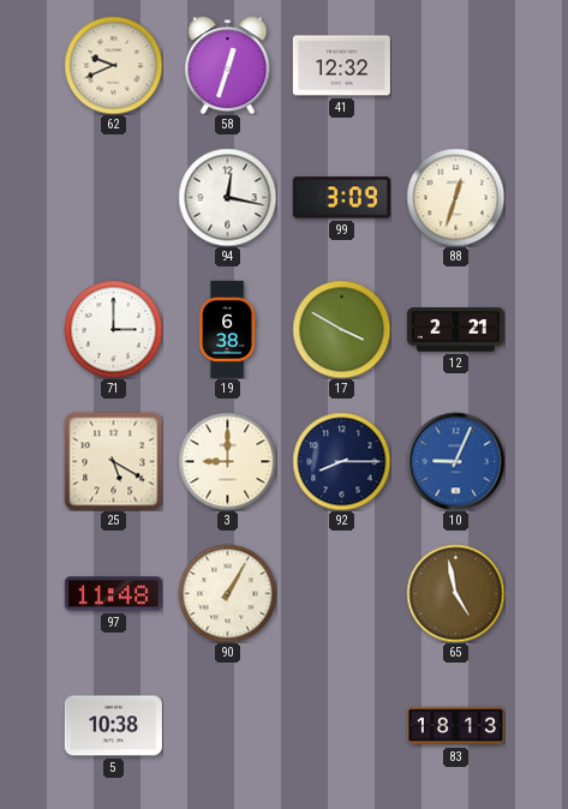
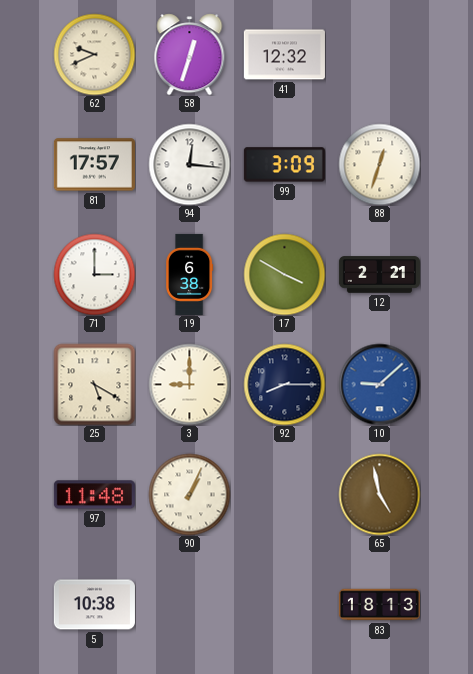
81: none -> 17:57 (94, 165)
94: 12:17 -> 12:16 (189, 164)
10: 9:04 -> 9:08 (379, 384)
90: 1:05 -> 1:04 (189, 494)
